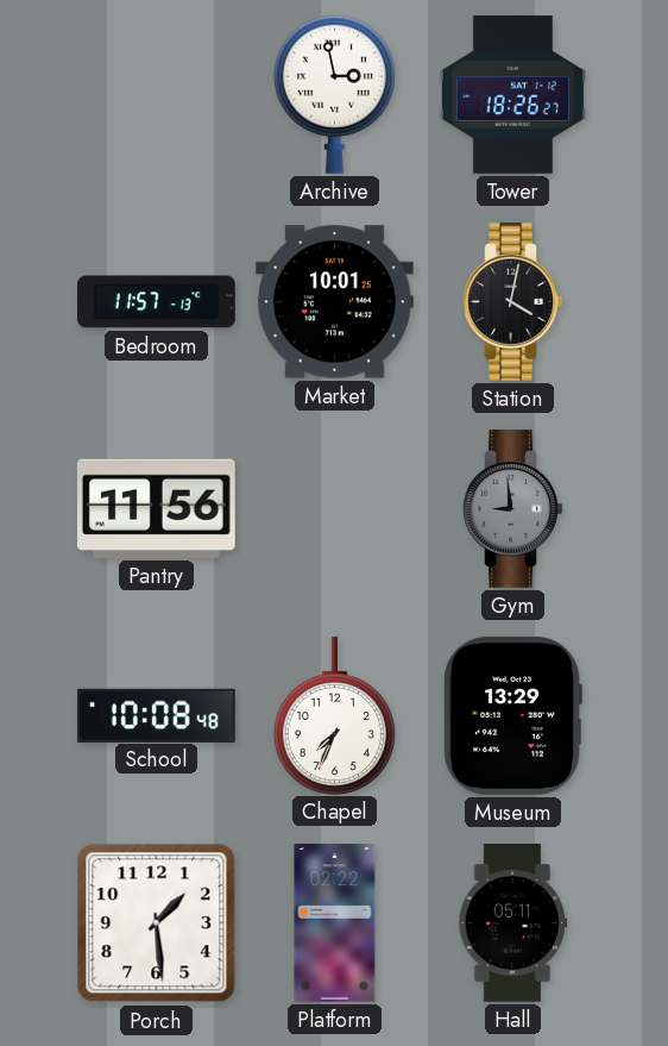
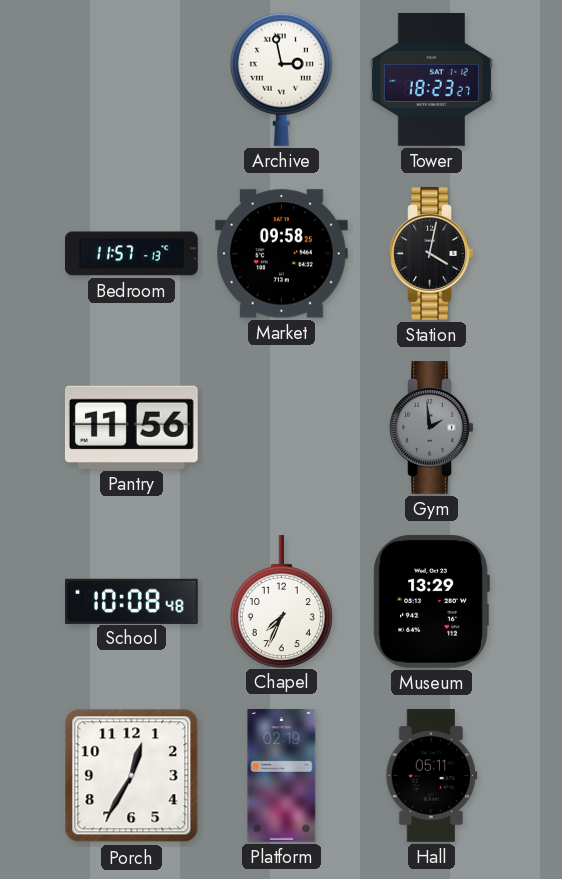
Tower: 18:26 -> 18:23 (431, 80)
Market: 10:01 -> 09:58 (282, 254)
Gym: 8:59 -> 1:59 (432, 428)
Porch: 1:29 -> 12:35 (132, 776)
Platform: 02:22 -> 02:19 (282, 776)
